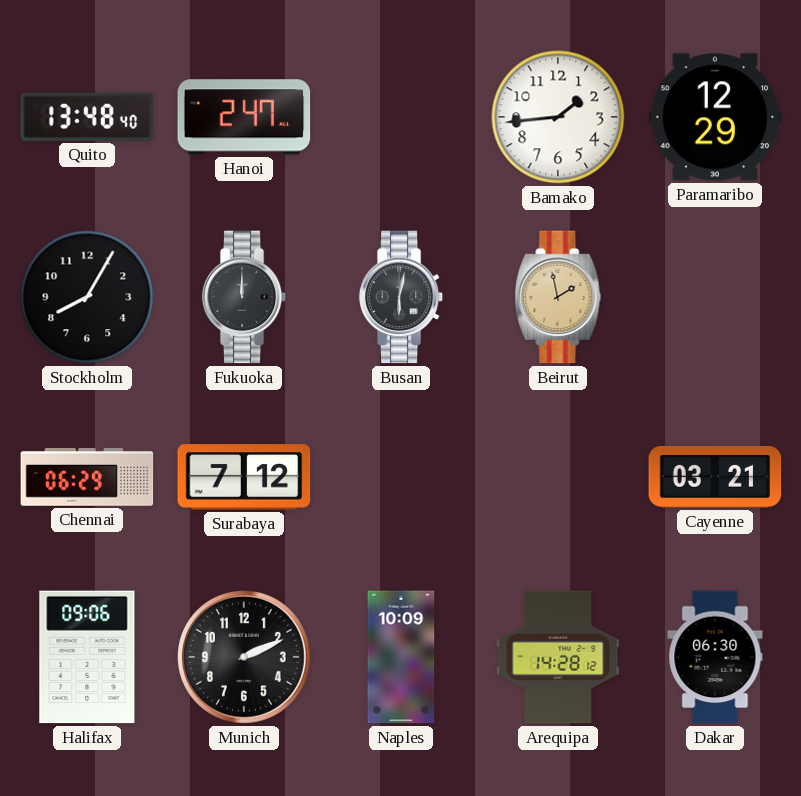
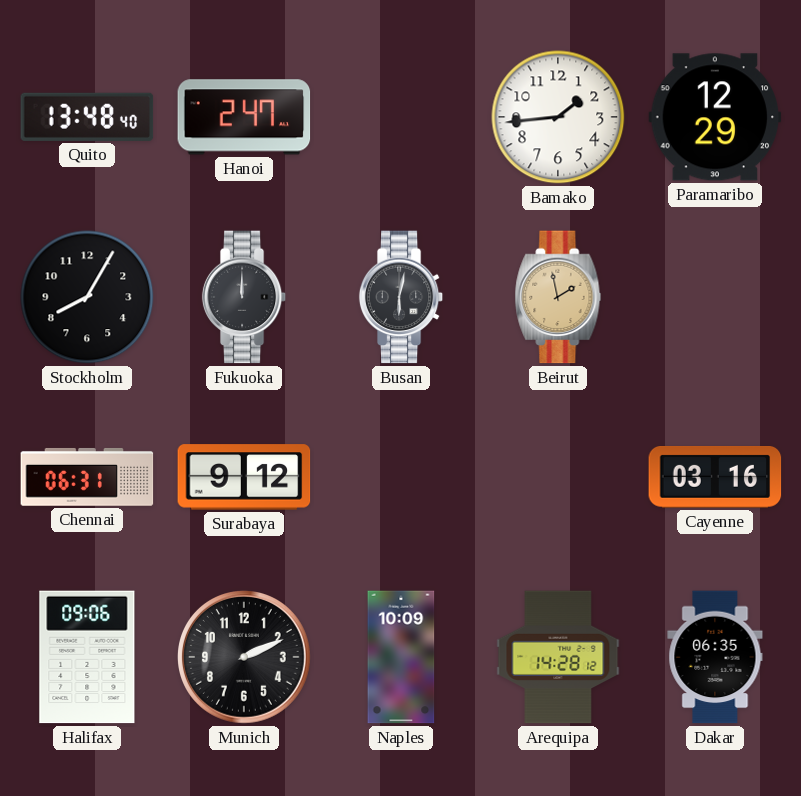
Chennai: 06:29 -> 06:31 (87, 477)
Surabaya: 7:12 -> 9:12 (244, 477)
Cayenne: 03:21 -> 03:16 (715, 478)
Dakar: 06:30 -> 06:35 (715, 657)
